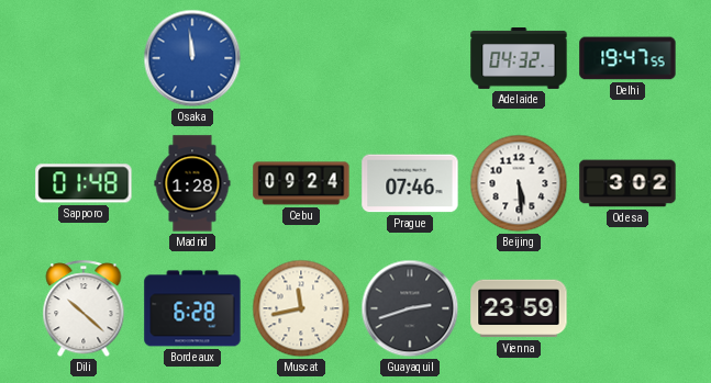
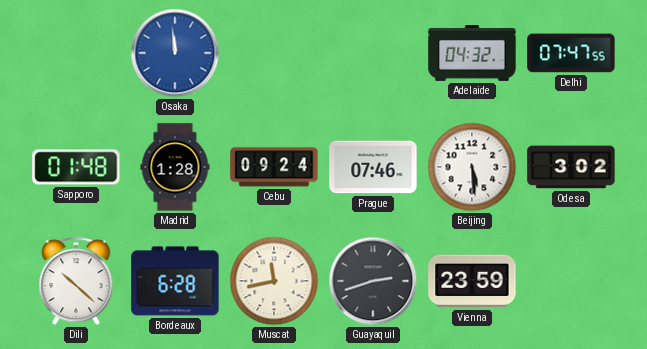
Delhi: 19:47 -> 07:47 (571, 53)
